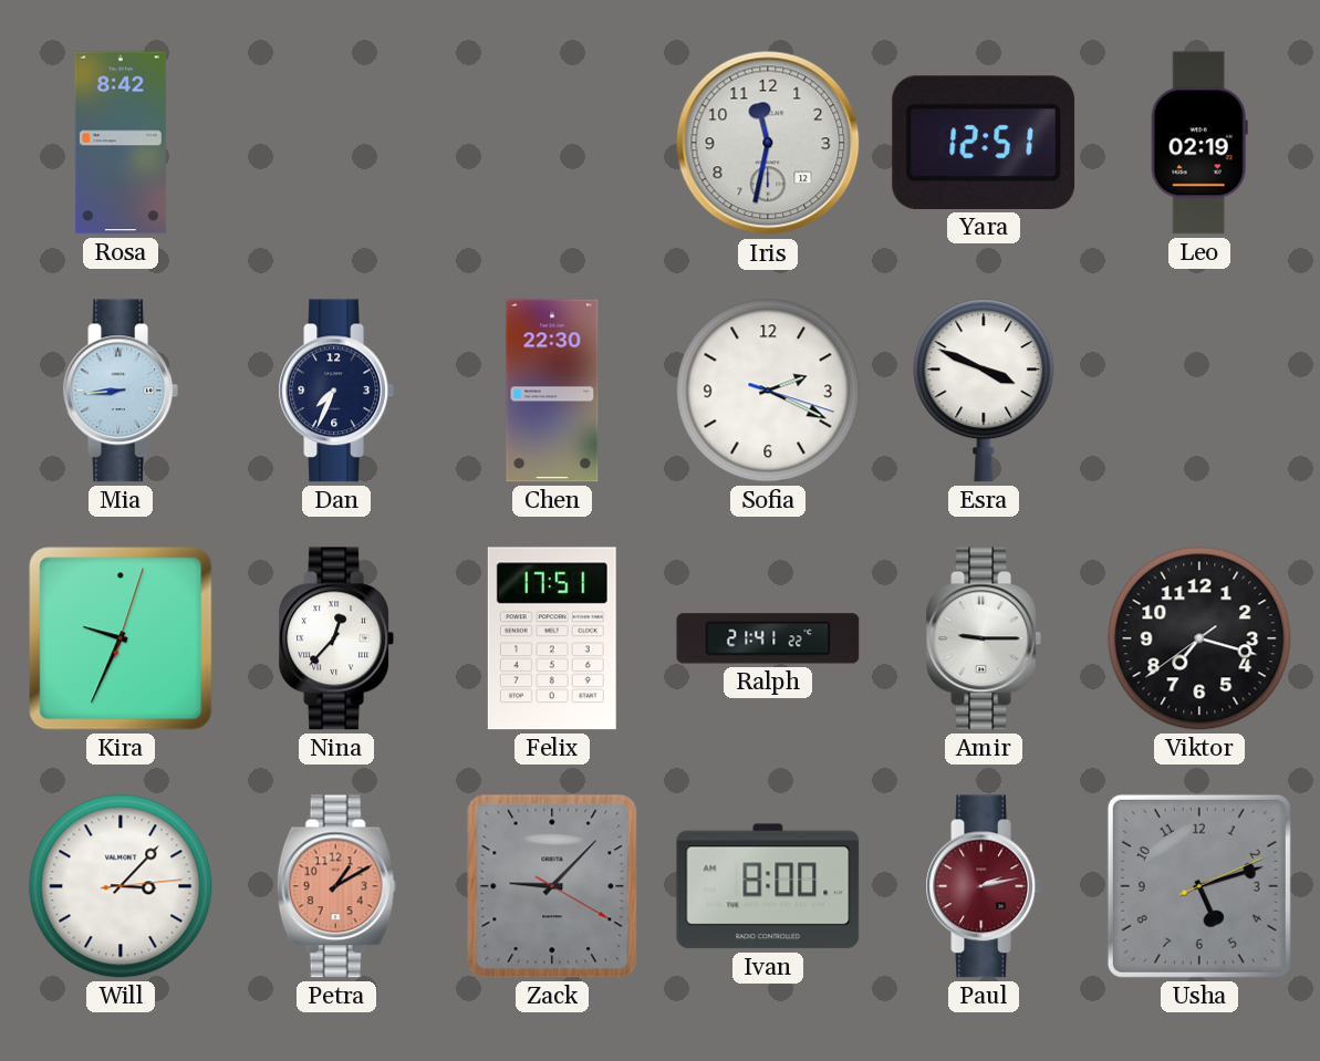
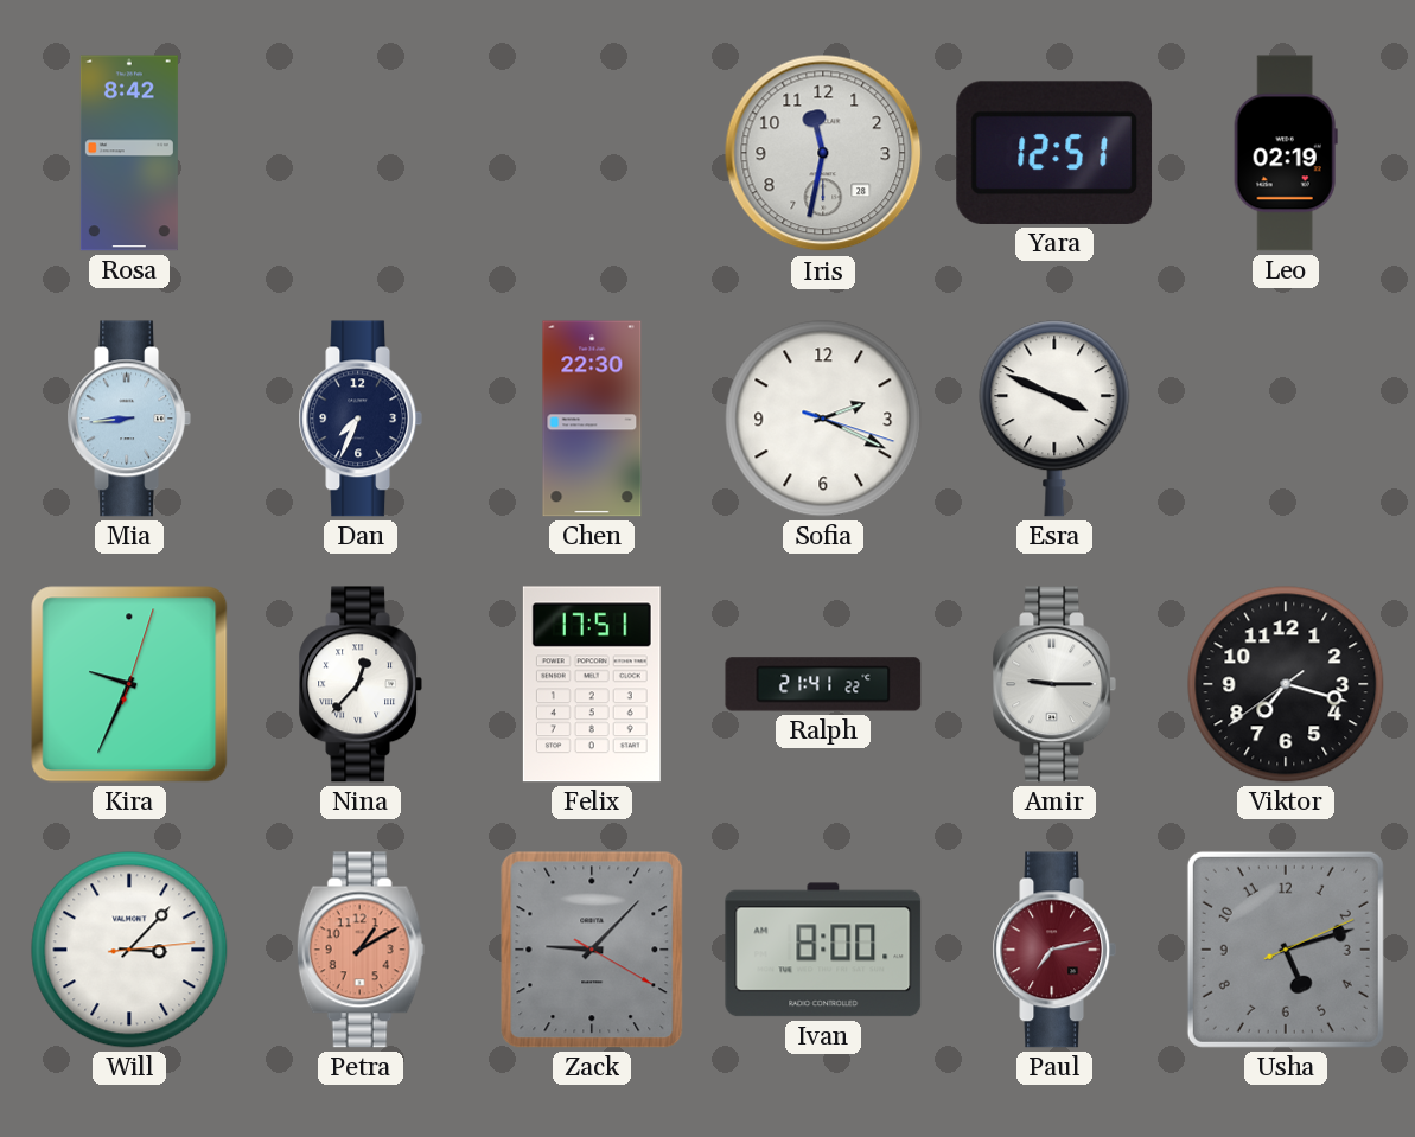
Iris date: 12 -> 28 (823, 153)
Paul: 2:13 -> 7:13 (1053, 950)
